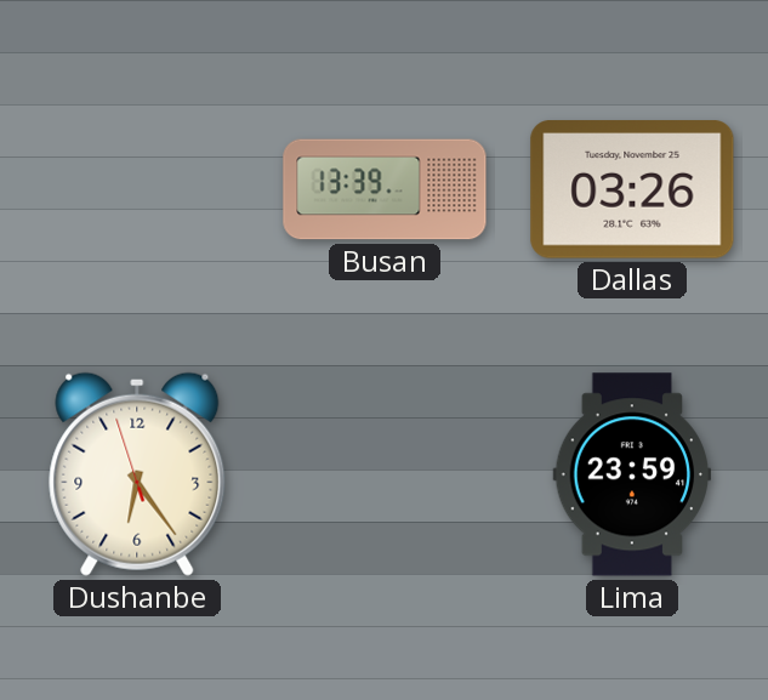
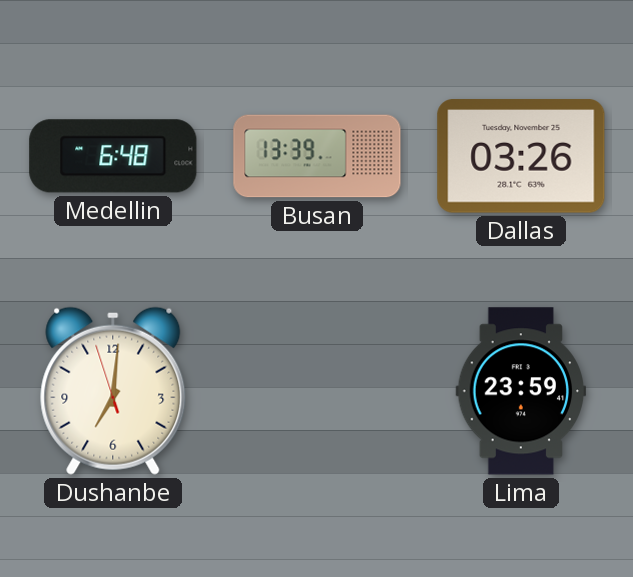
Medellin: none -> 6:48 (113, 156)
Dushanbe: 6:23 -> 7:00 (113, 391)
